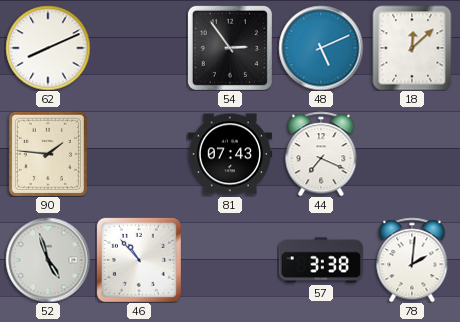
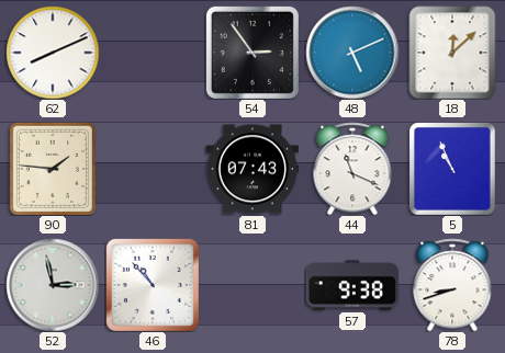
44: 7:19 -> 11:19 (352, 169)
5: none -> 10:56 (452, 169)
52: 4:57 -> 2:58 (53, 285)
57: 3:38 -> 9:38 (352, 285)
78: 2:01 -> 8:42 (452, 285)
